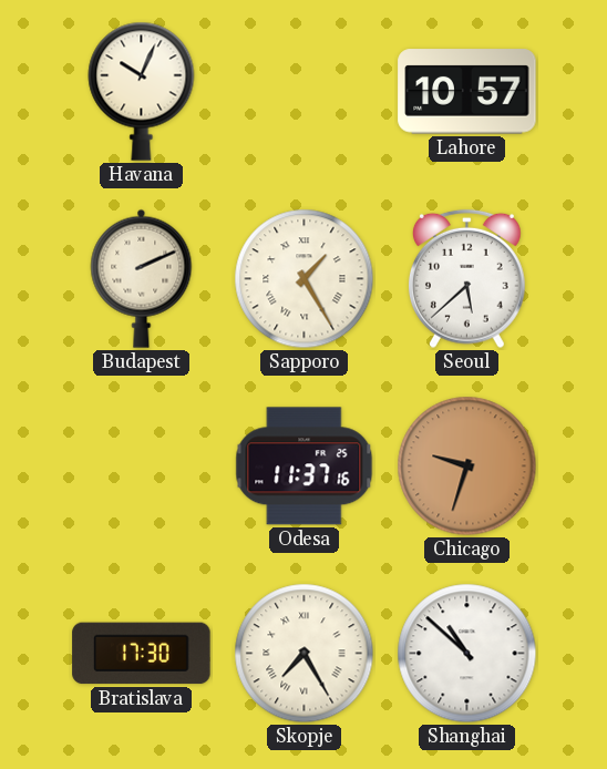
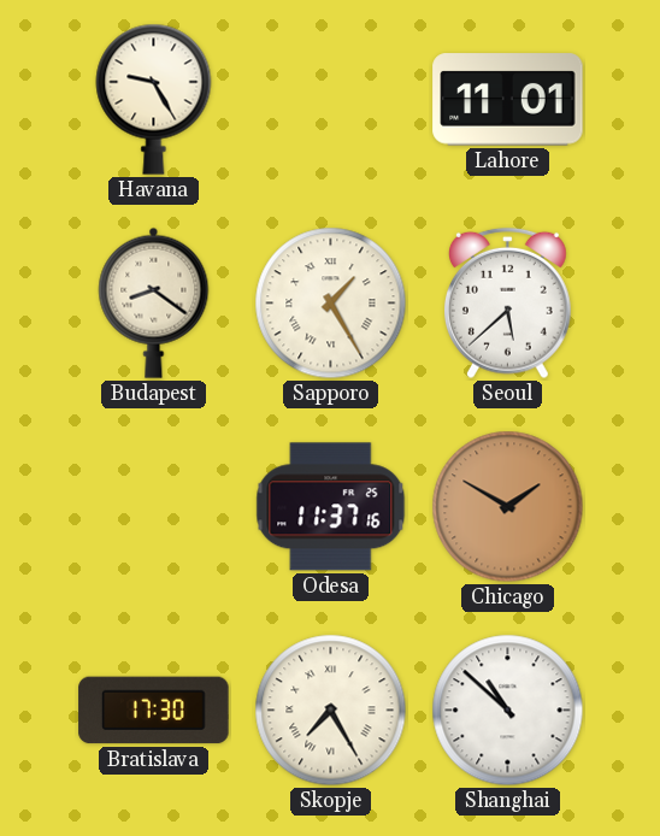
Havana: 10:04 -> 9:25 (154, 99)
Lahore: 10:57 -> 11:01 (508, 100)
Budapest: 2:11 -> 8:21 (154, 302)
Chicago: 9:33 -> 1:50 (508, 507)
